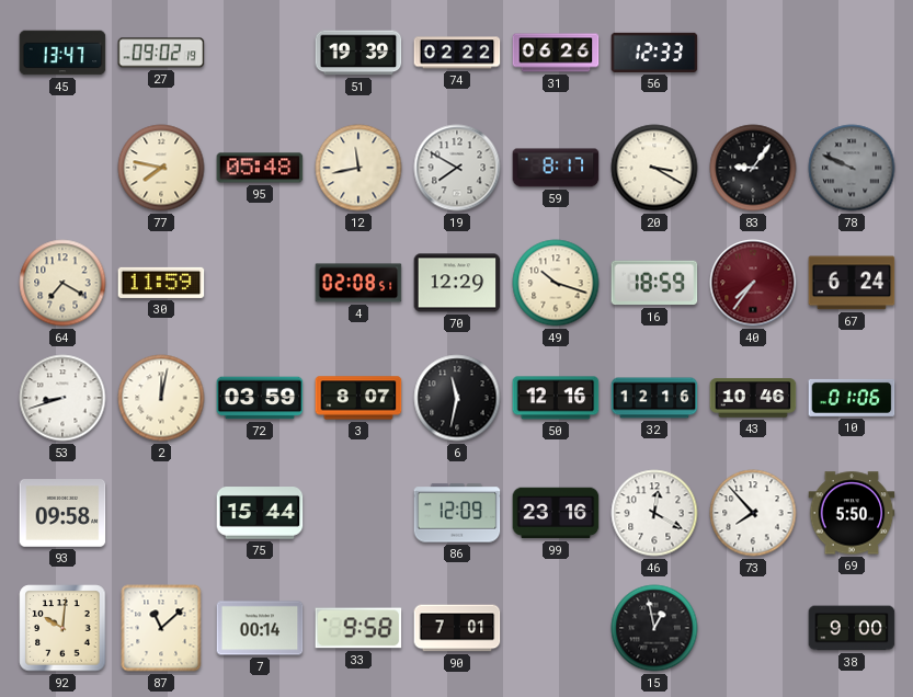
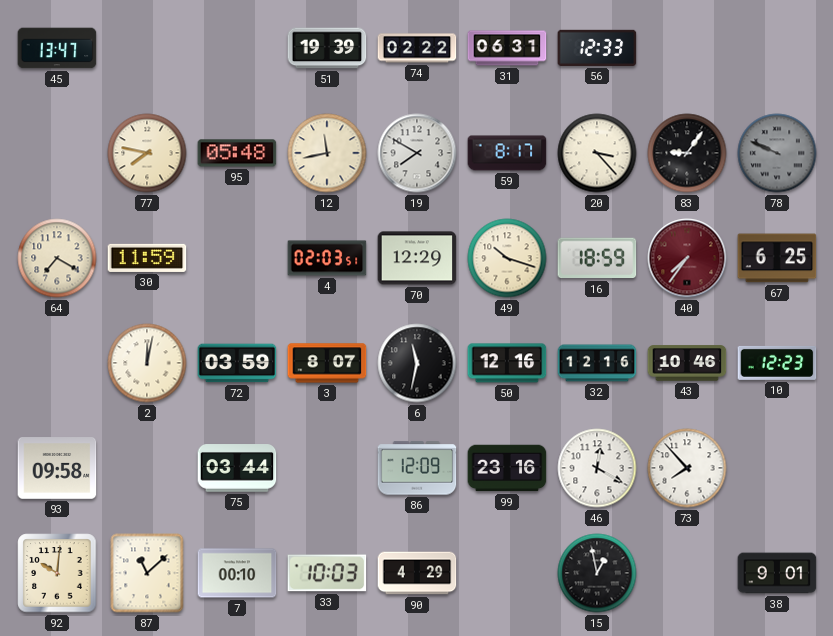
27: 09:02 -> none (161, 53)
31: 06:26 -> 06:31 (507, 48)
20: 3:20 -> 3:23 (597, 153)
4: 02:08 -> 02:03 (327, 258)
67: 6:24 -> 6:25 (777, 258)
53: 8:42 -> none (62, 398)
10: 01:06 -> 12:23 (777, 363)
75: 15:44 -> 03:44 (237, 468)
69: 5:50 -> none (852, 513)
7: 00:14 -> 00:10 (237, 573)
33: 9:58 -> 10:03 (327, 573)
90: 7:01 -> 4:29 (417, 573)
38: 9:00 -> 9:01 (777, 573)
